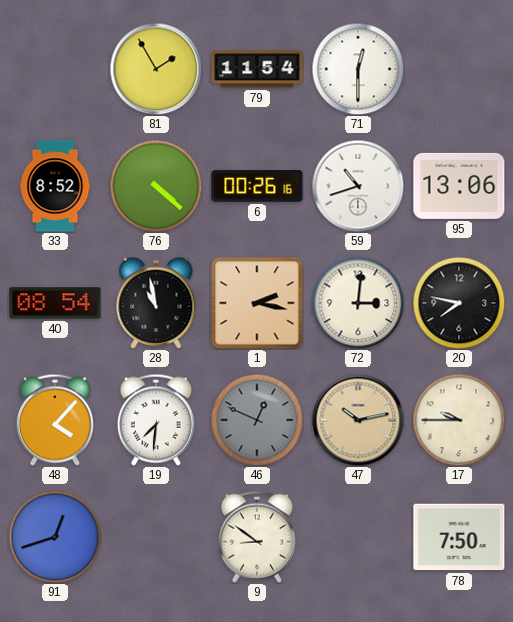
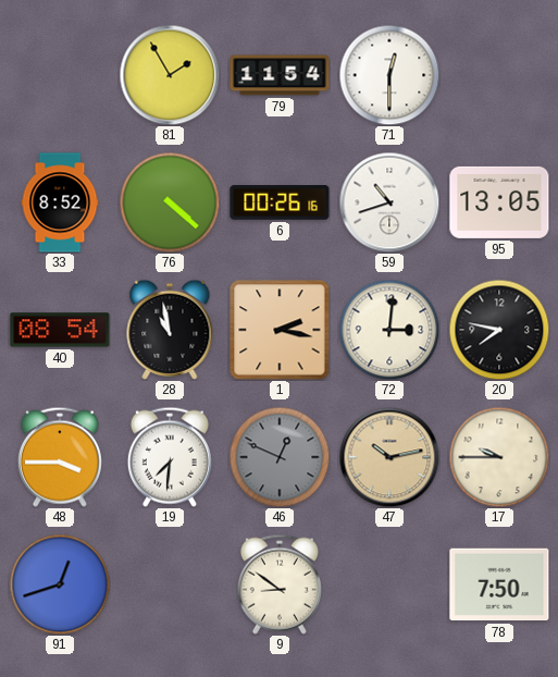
95: 13:06 -> 13:05 (499, 202)
48: 4:07 -> 3:45 (60, 457)
